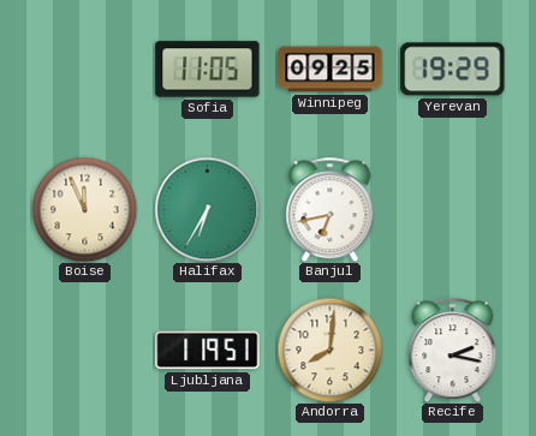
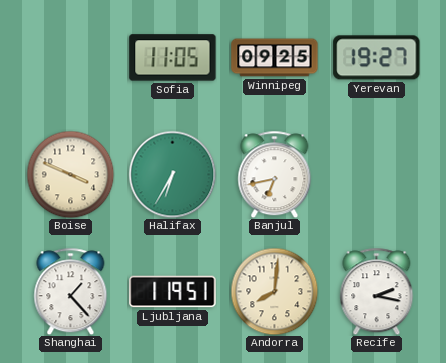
Yerevan: 19:29 -> 19:27 (377, 58)
Boise: 11:56 -> 3:49 (70, 174)
Shanghai: none -> 1:23 (71, 291)
